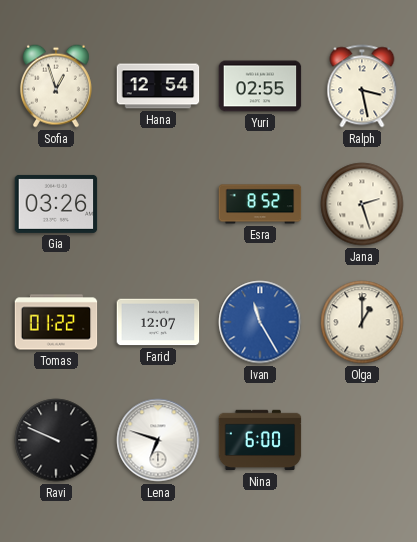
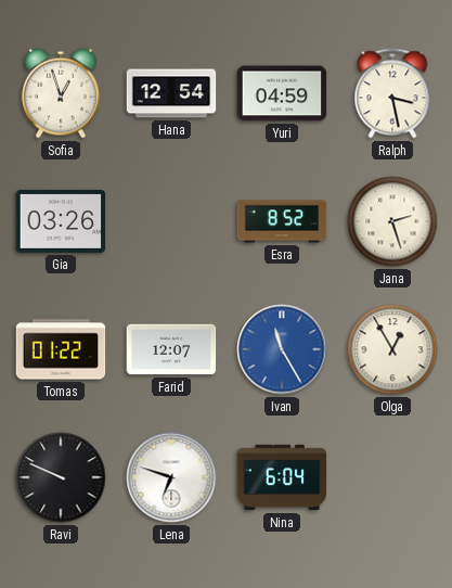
Yuri: 02:55 -> 04:59 (282, 93)
Olga: 1:00 -> 12:55 (392, 349)
Nina: 6:00 -> 6:04 (282, 477)
